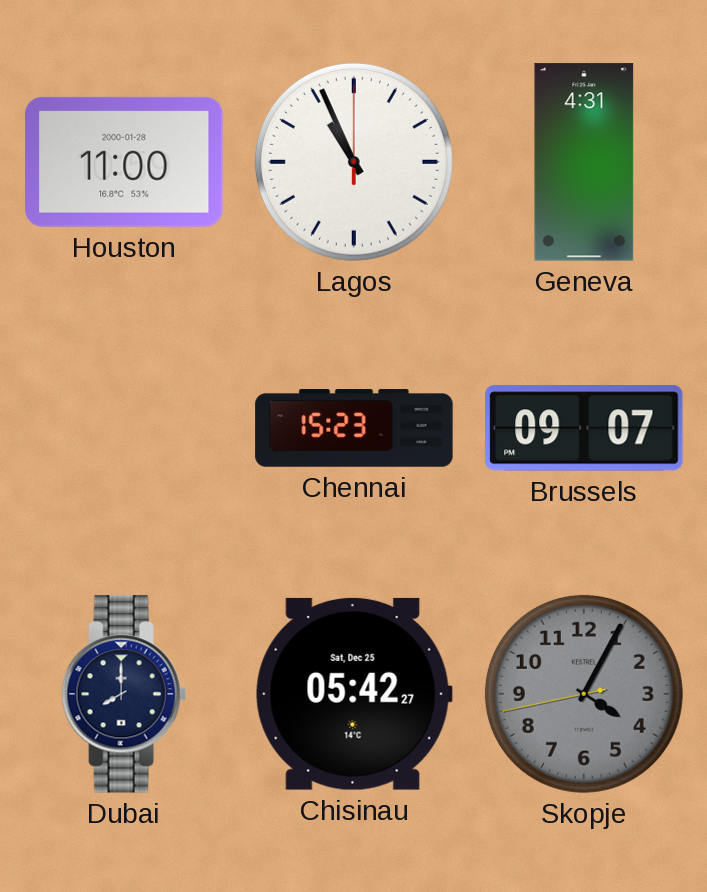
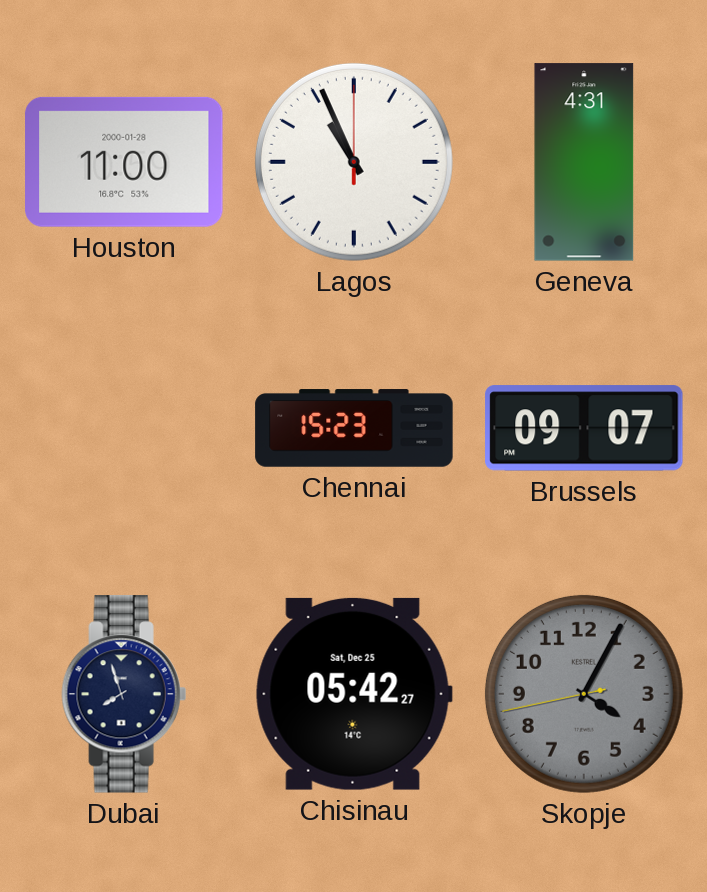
Dubai: 8:00 -> 7:57 (124, 694)
